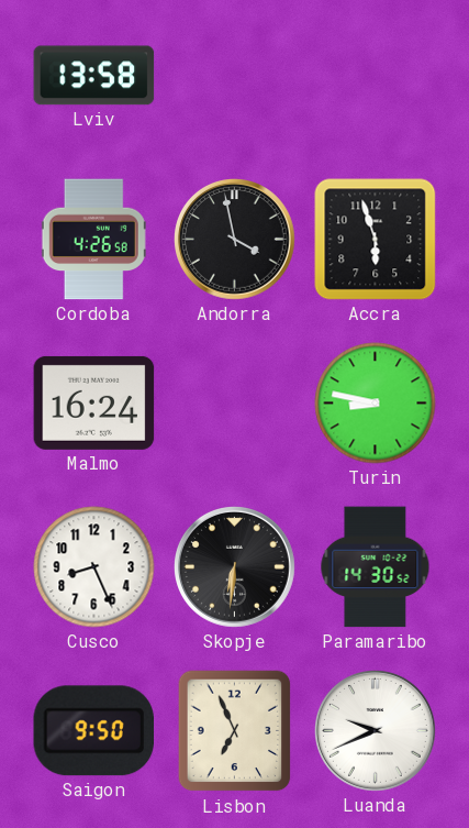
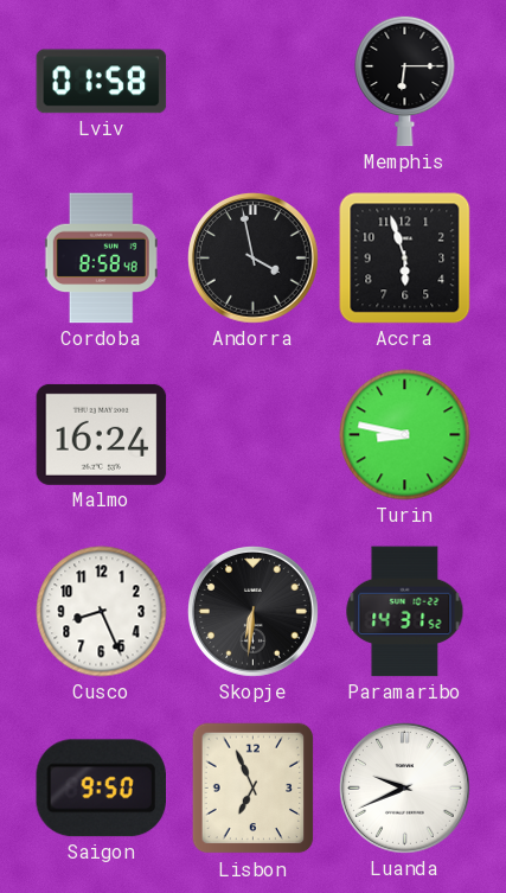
Lviv: 13:58 -> 01:58 (102, 82)
Memphis: none -> 6:15 (405, 81)
Cordoba: 4:26 -> 8:58 (101, 259)
Paramaribo: 14:30 -> 14:31 (405, 612)
